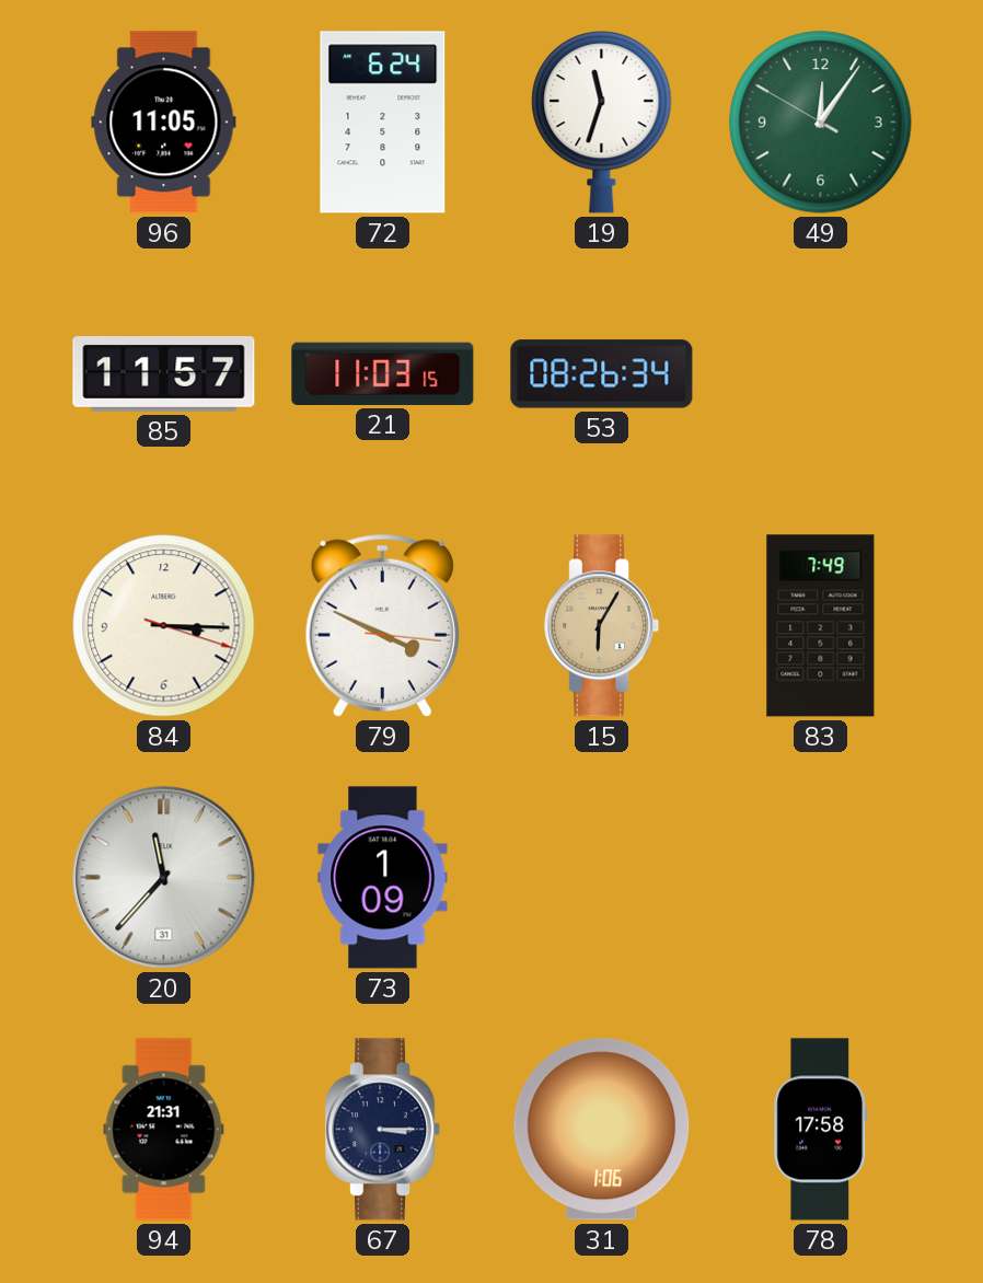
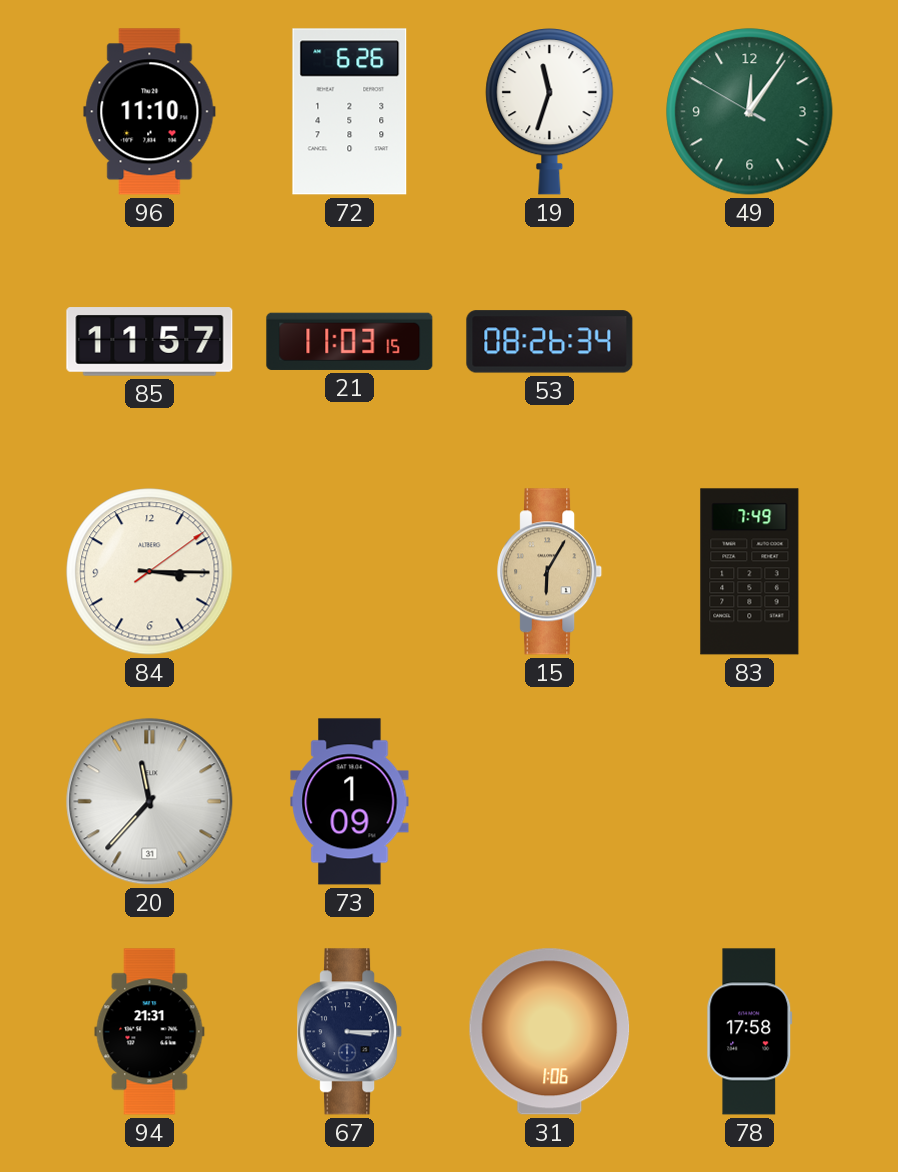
96: 11:05 -> 11:10 (150, 112)
72: 6:24 -> 6:26 (350, 112)
84: 3:15:18 -> 3:15:09 (150, 572)
79: 3:49 -> none (382, 625)
